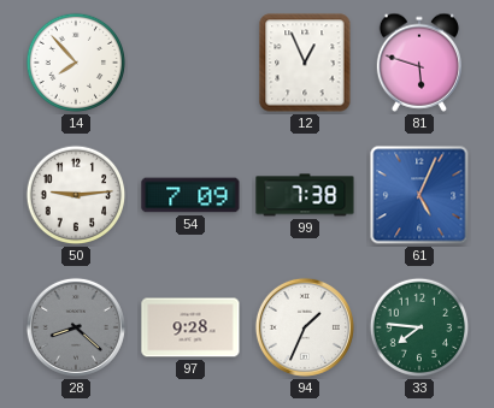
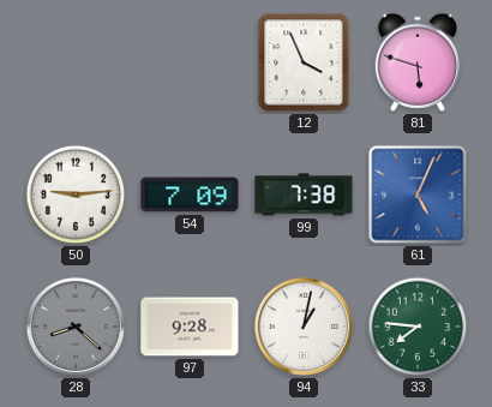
14: 7:53 -> none (76, 63)
12: 12:56 -> 3:56 (304, 62)
94: 1:34 -> 1:02 (304, 327)
